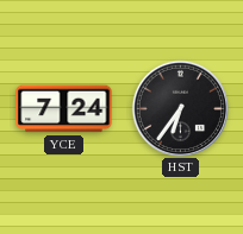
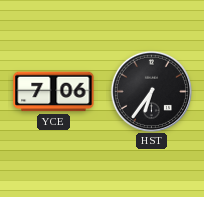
YCE: 7:24 -> 7:06 (54, 92)
